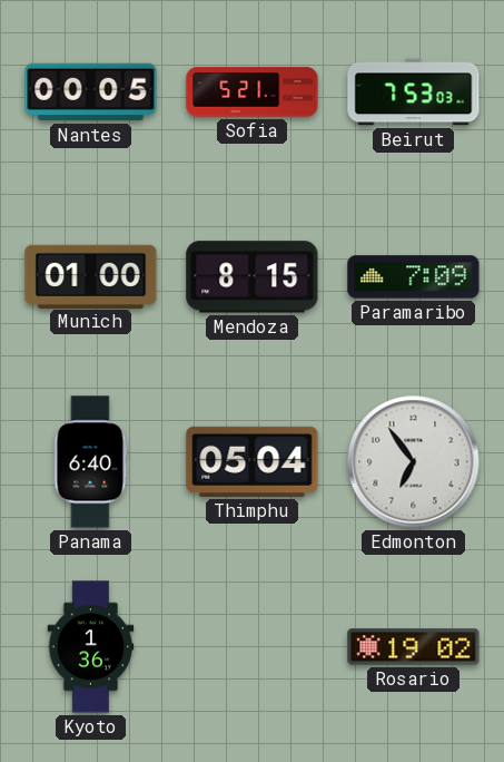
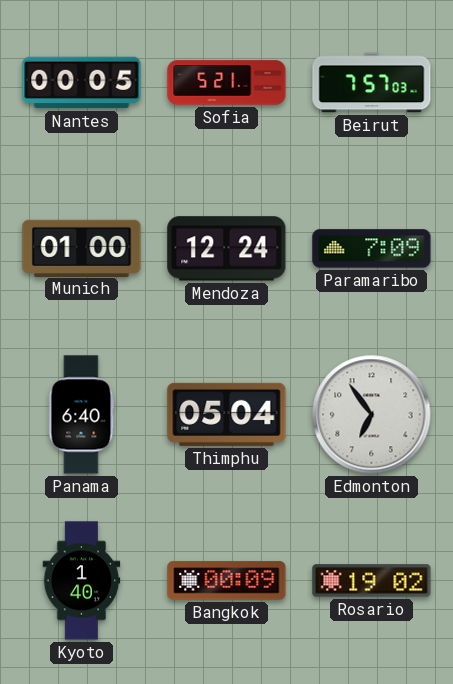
Beirut: 7:53 -> 7:57 (372, 83)
Mendoza: 8:15 -> 12:24 (227, 249)
Kyoto: 1:36 -> 1:40 (82, 581)
Bangkok: none -> 00:09 (227, 581)
